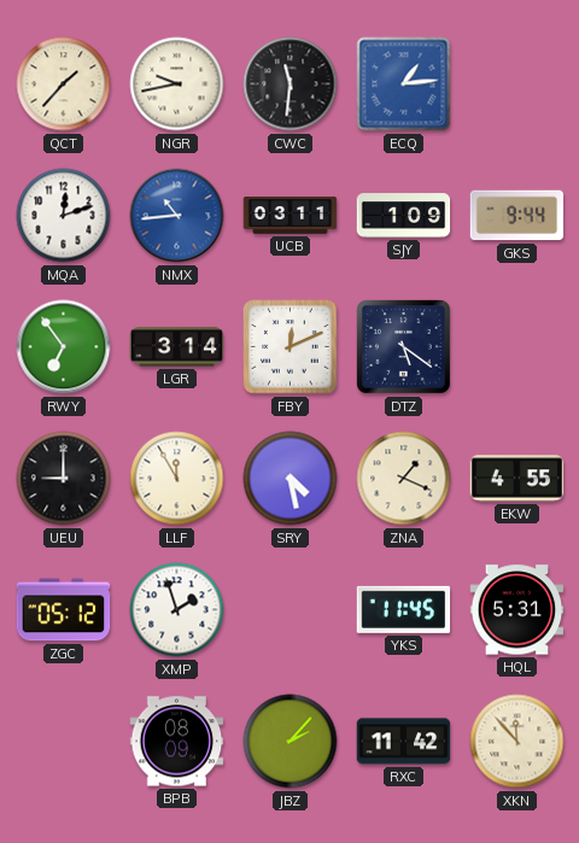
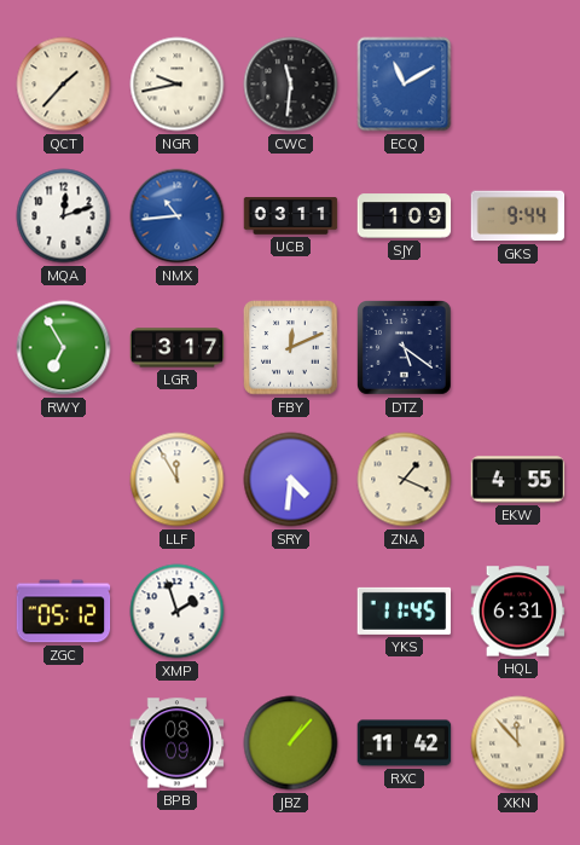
ECQ: 1:14 -> 11:10 (405, 85)
RWY: 6:54 -> 6:55 (64, 348)
LGR: 3:14 -> 3:17 (178, 348)
UEU: 9:00 -> none (64, 479)
SRY: 4:28 -> 4:31 (291, 480)
HQL: 5:31 -> 6:31 (518, 612)
JBZ: 2:07 -> 1:07 (291, 743)
